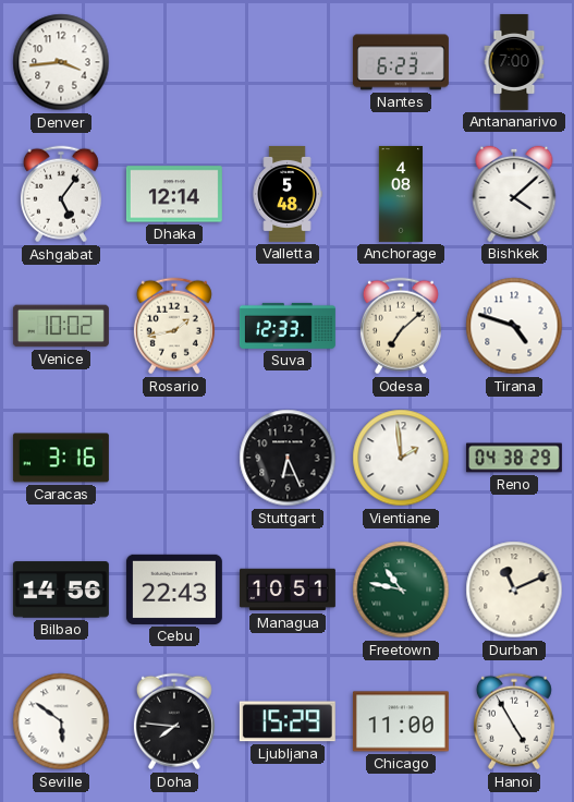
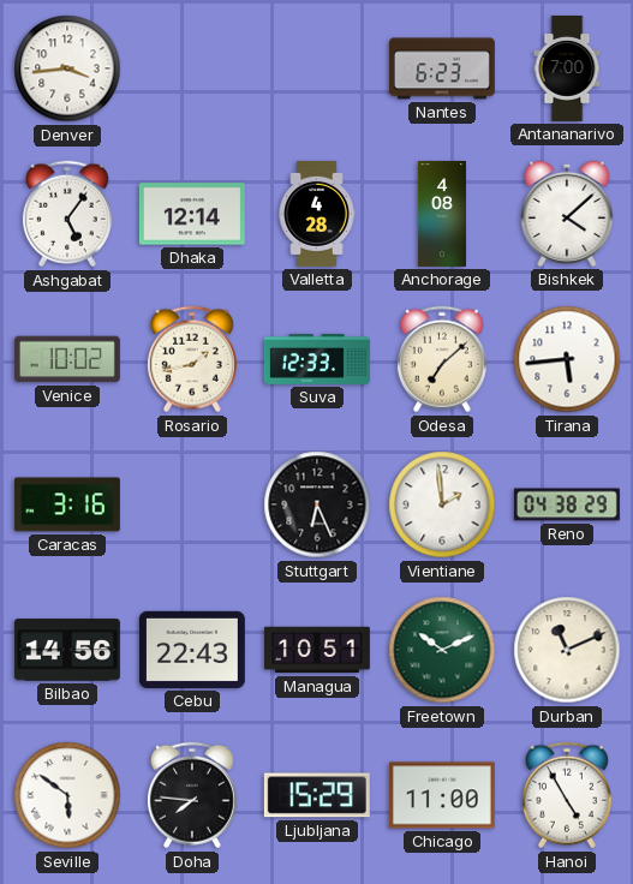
Valletta: 5:48 -> 4:28 (317, 214)
Tirana: 4:48 -> 5:44 (567, 359)
Freetown: 10:47 -> 10:11 (442, 650)
